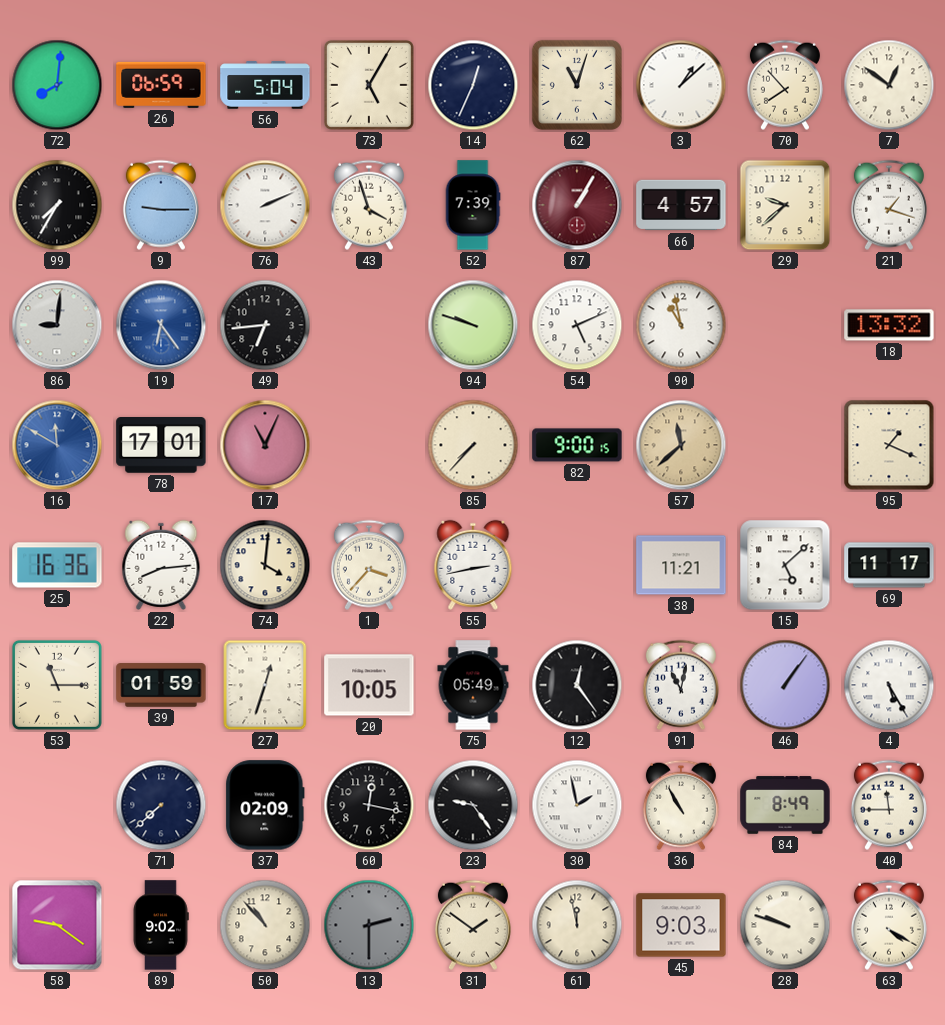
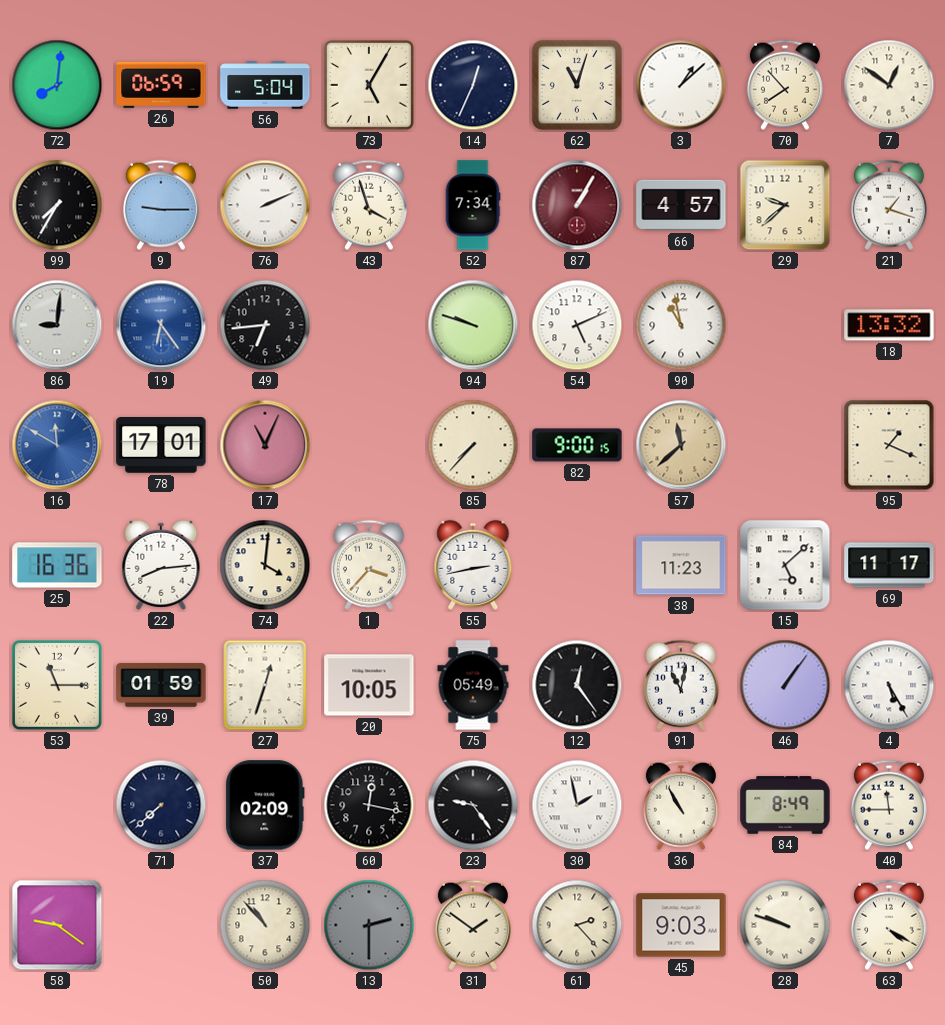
52: 7:39 -> 7:34 (473, 205)
38: 11:21 -> 11:23 (681, 565)
89: 9:02 -> none (161, 925)
61: 11:58 -> 2:23 (577, 925)
